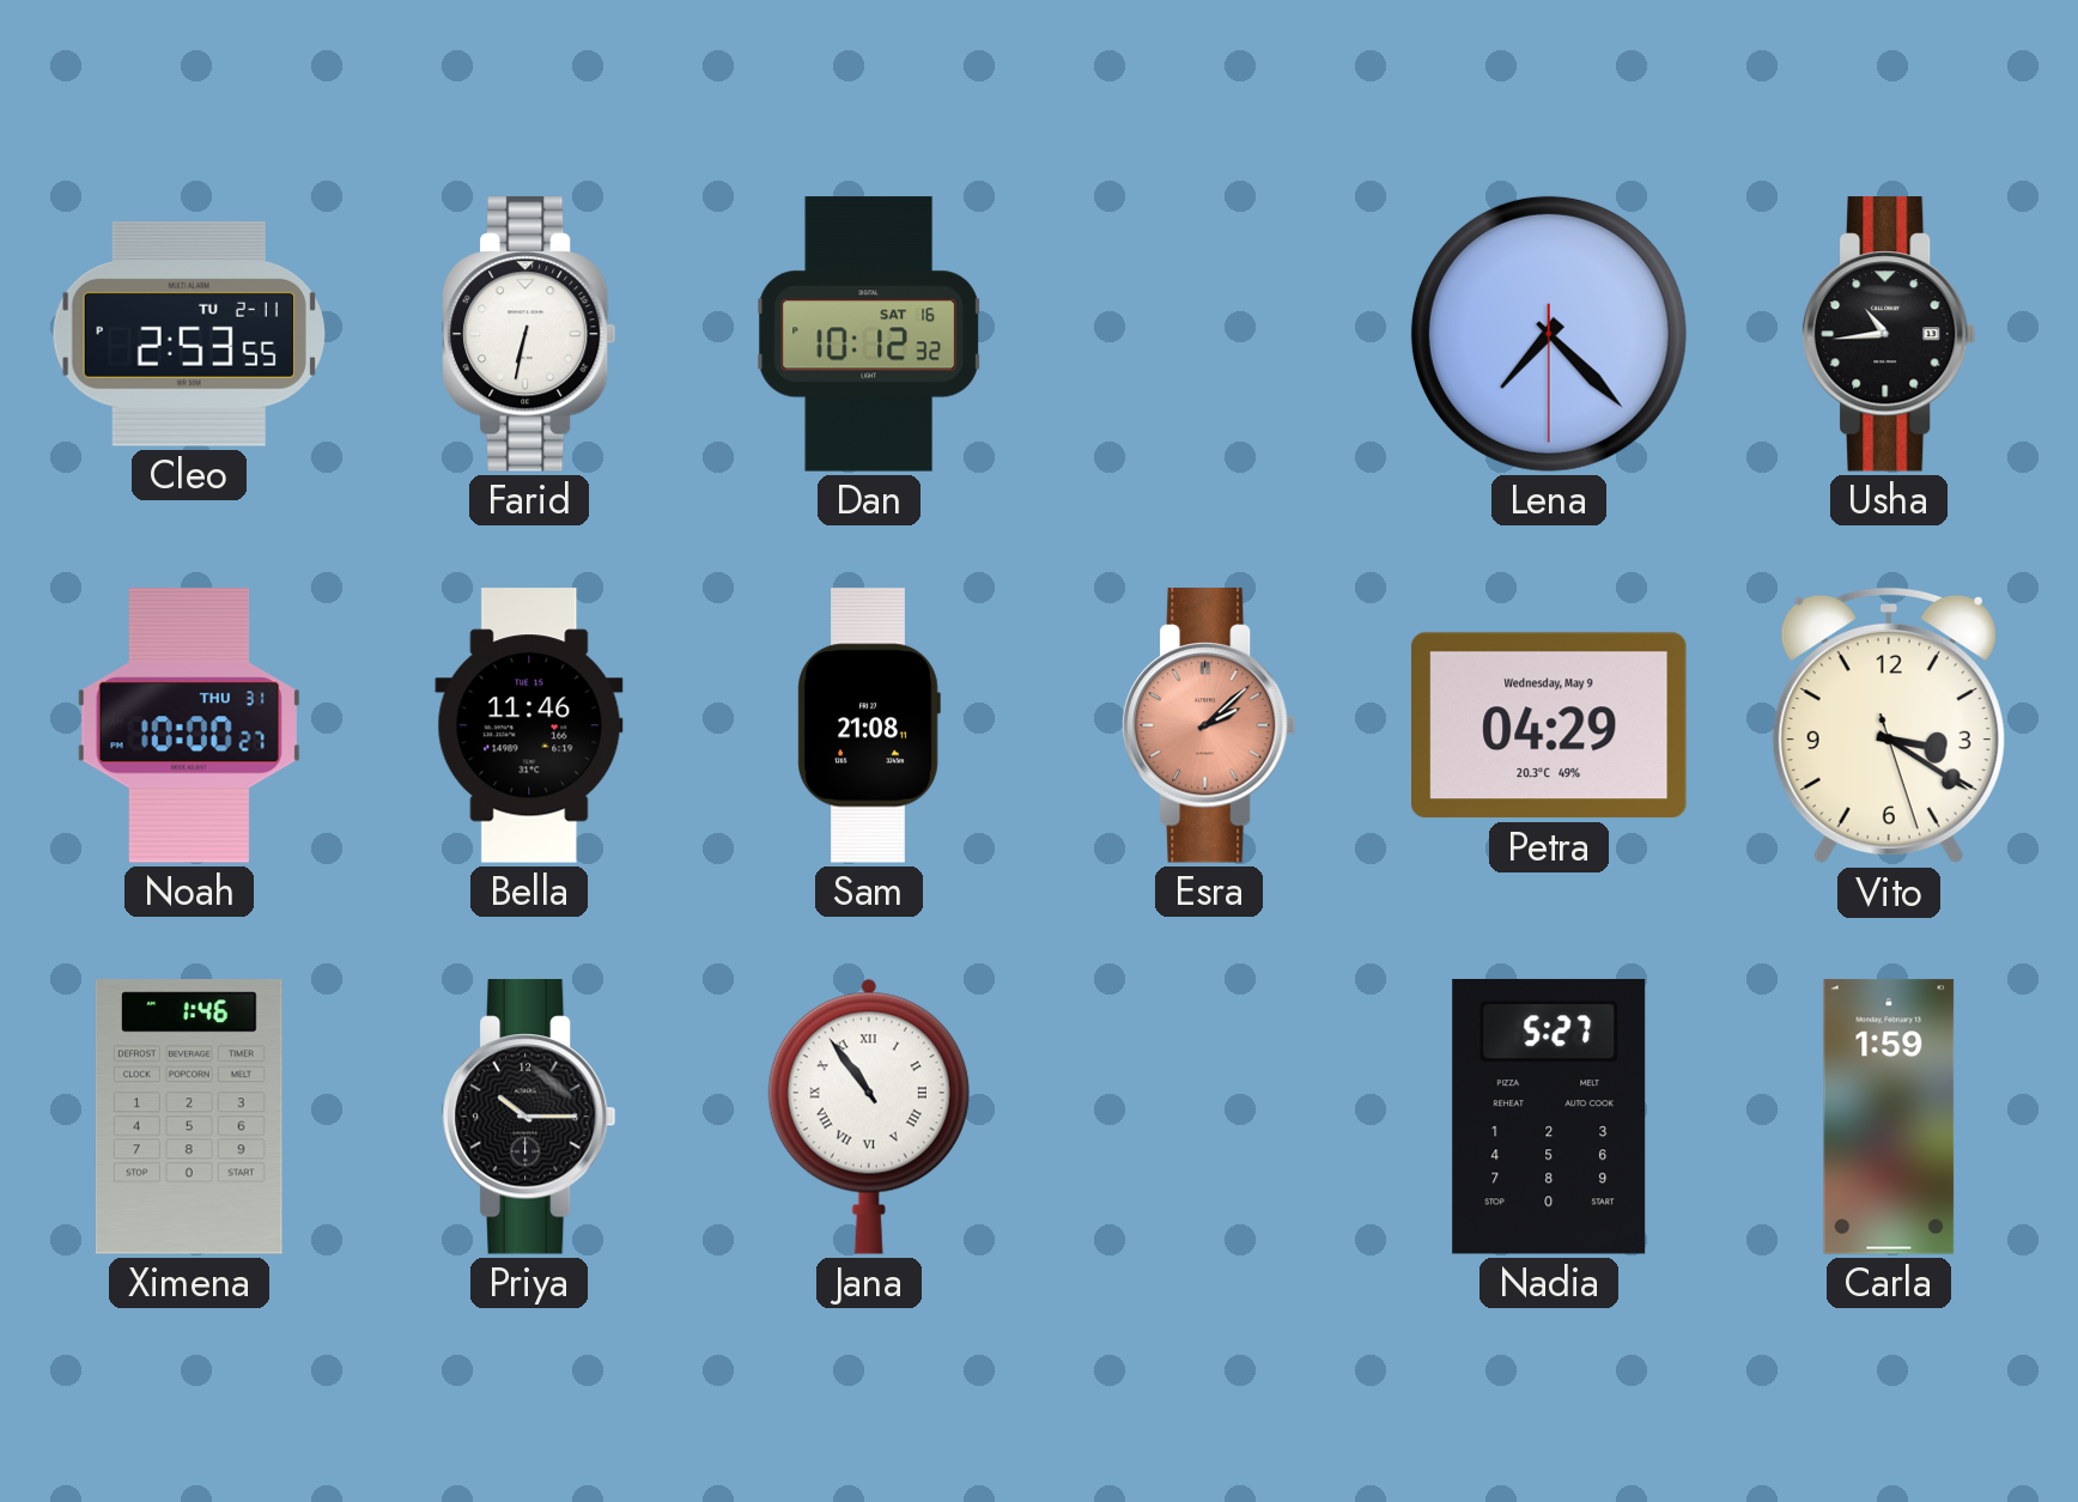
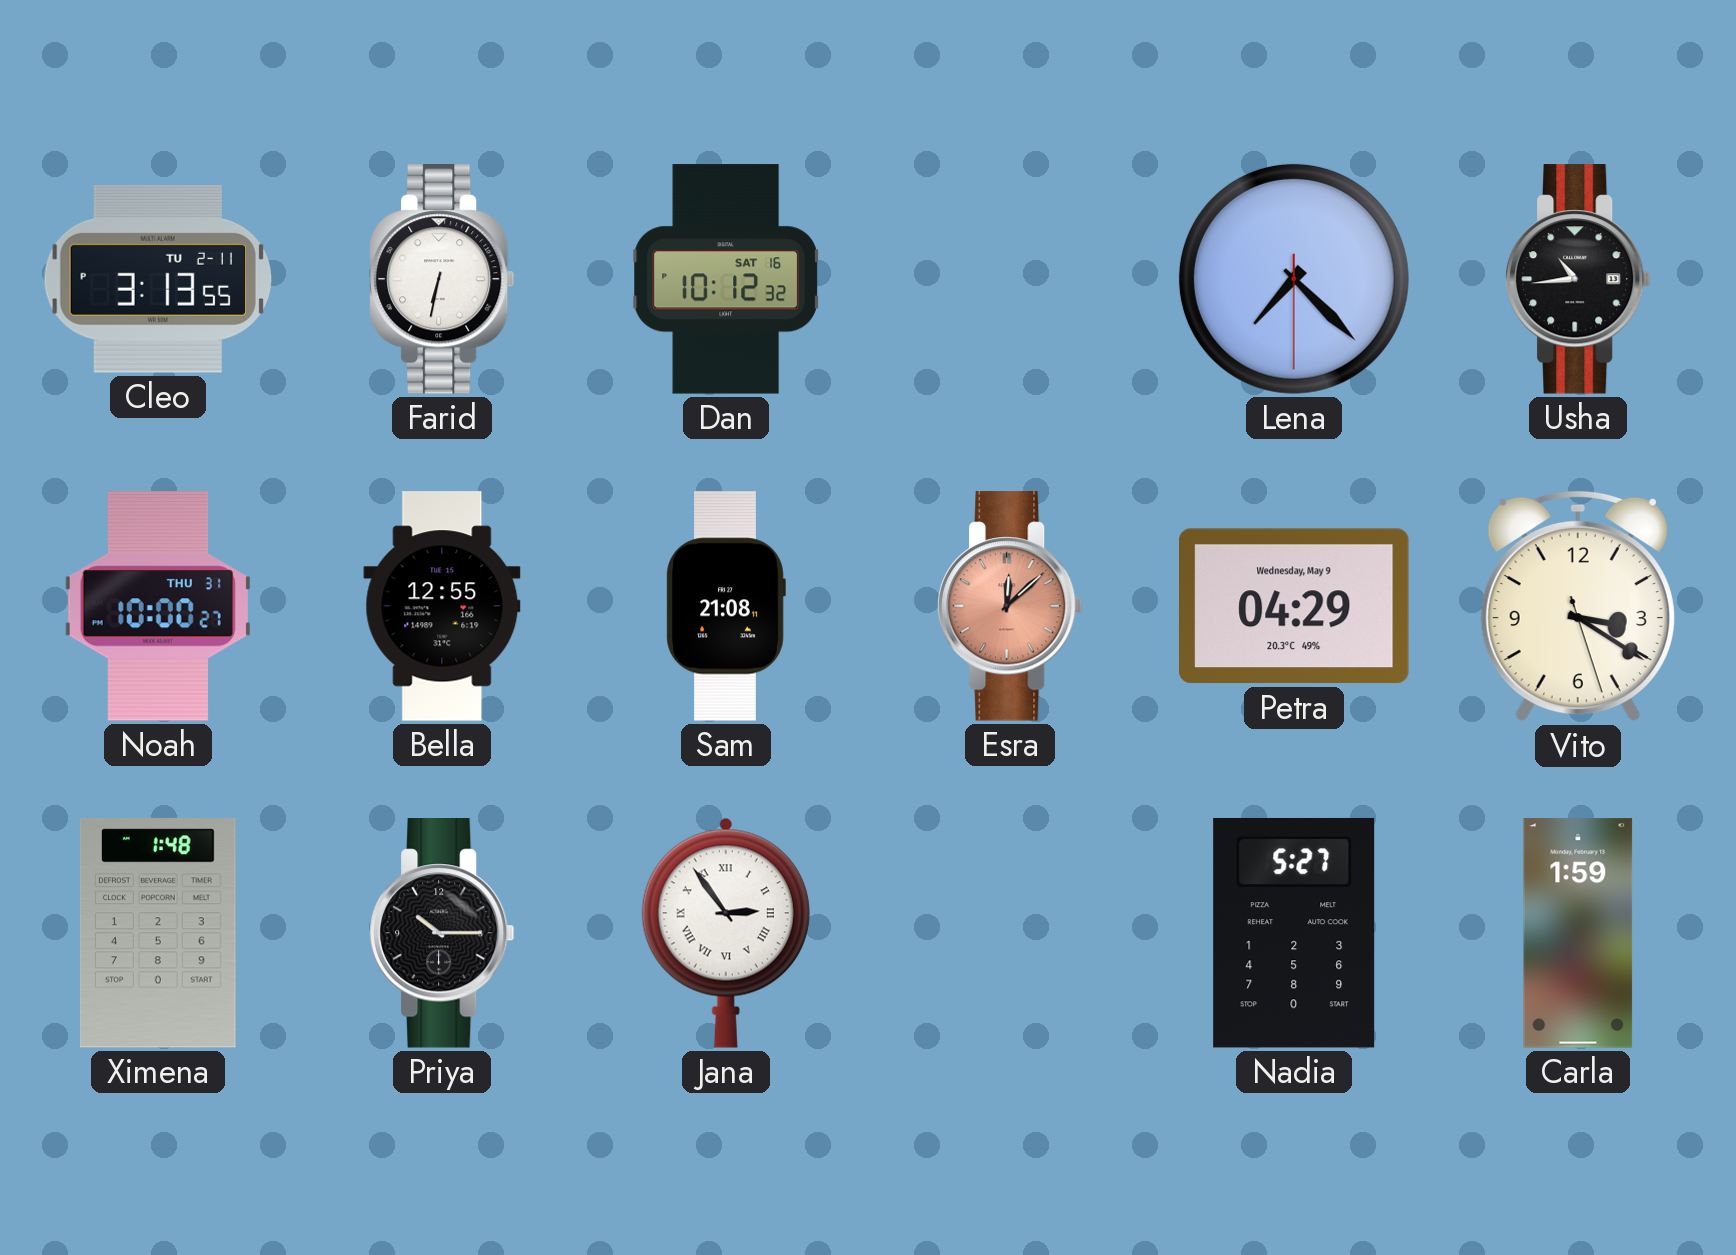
Cleo: 2:53 -> 3:13 (158, 279)
Bella: 11:46 -> 12:55 (442, 606)
Esra: 2:08 -> 12:08 (1011, 606)
Ximena: 1:46 -> 1:48 (158, 933)
Jana: 10:54 -> 2:54 (726, 933)
